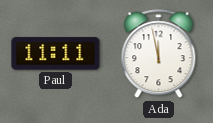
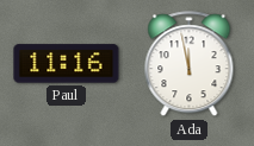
Paul: 11:11 -> 11:16 (67, 64)
